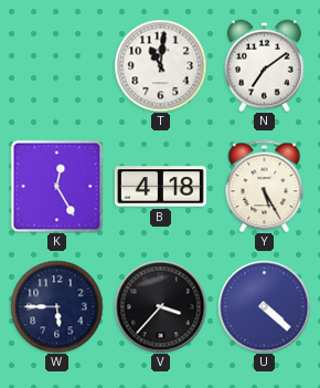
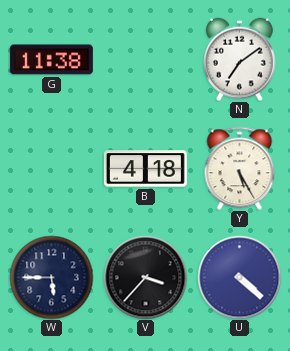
G: none -> 11:38 (51, 60)
T: 11:01 -> none (160, 65)
K: 12:25 -> none (56, 186)
